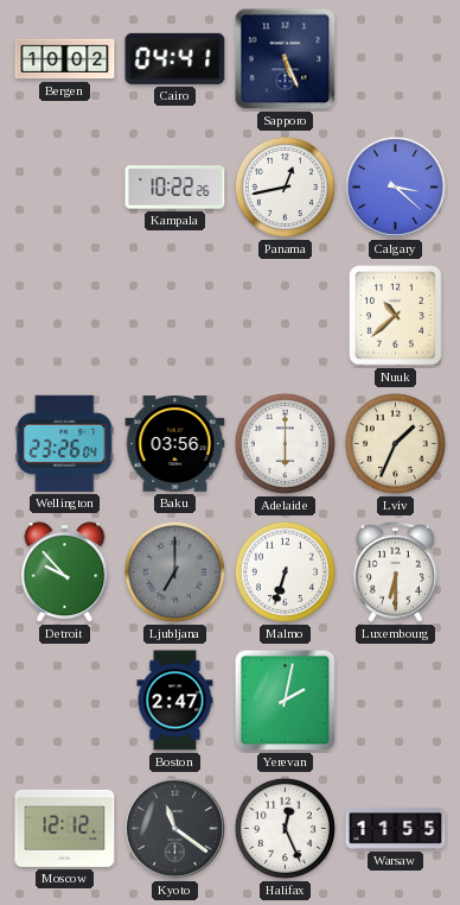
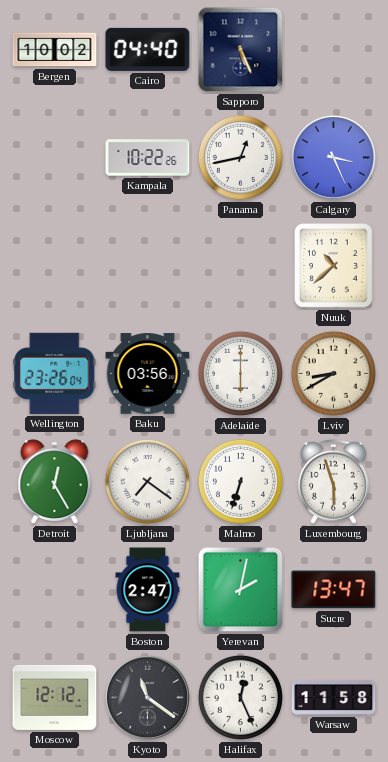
Cairo: 04:41 -> 04:40 (148, 49)
Calgary: 3:22 -> 3:26 (333, 157)
Lviv: 1:34 -> 8:40 (333, 373)
Detroit: 9:53 -> 12:25 (55, 482)
Ljubljana: 7:00 -> 7:21 (147, 481)
Ljubljana dial: grey -> white (147, 481)
Luxembourg: 6:30 -> 5:57 (333, 481)
Sucre: none -> 13:47 (334, 590)
Warsaw: 11:55 -> 11:58 (334, 697)
